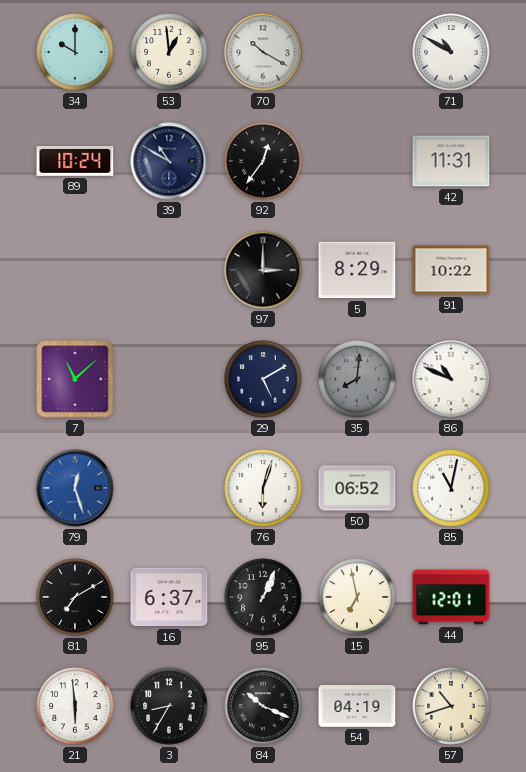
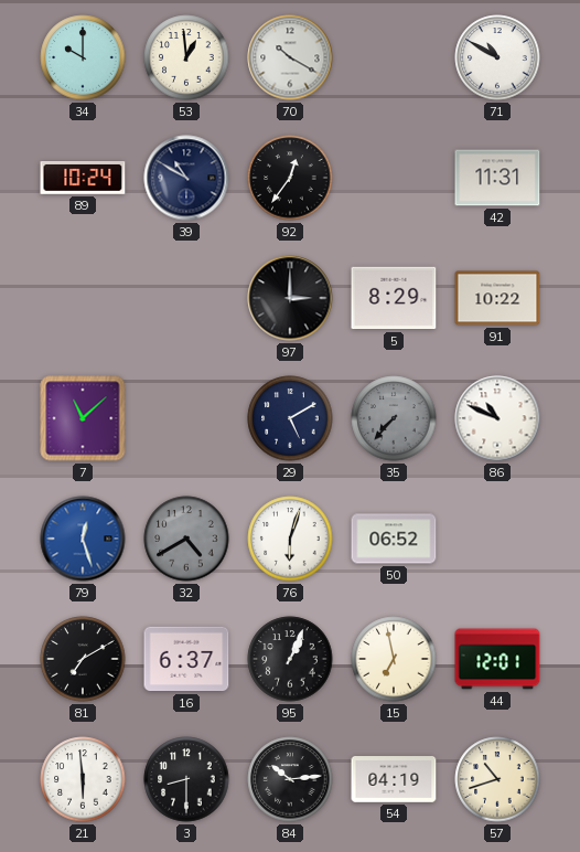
35: 8:01 -> 7:37 (394, 418)
32: none -> 4:40 (186, 539)
85: 11:02 -> none (451, 488)
3: 8:35 -> 8:30 (186, 779)
84: 10:19 -> 10:14 (290, 779)
